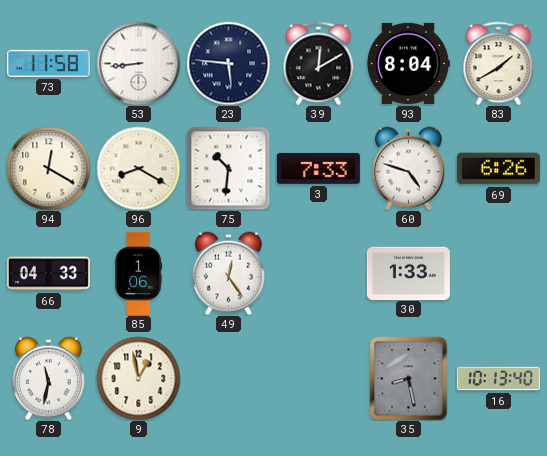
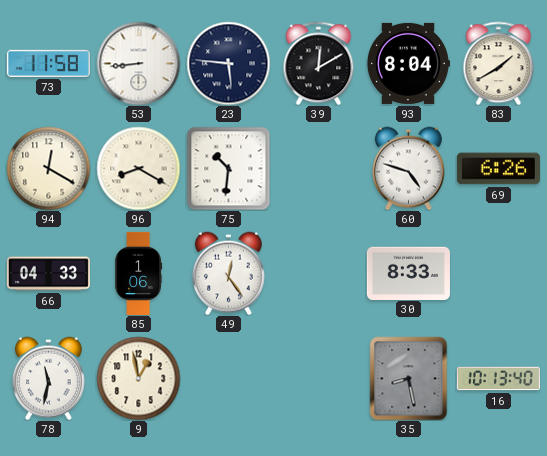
3: 7:33 -> none (318, 168)
30: 1:33 -> 8:33 (408, 273)
